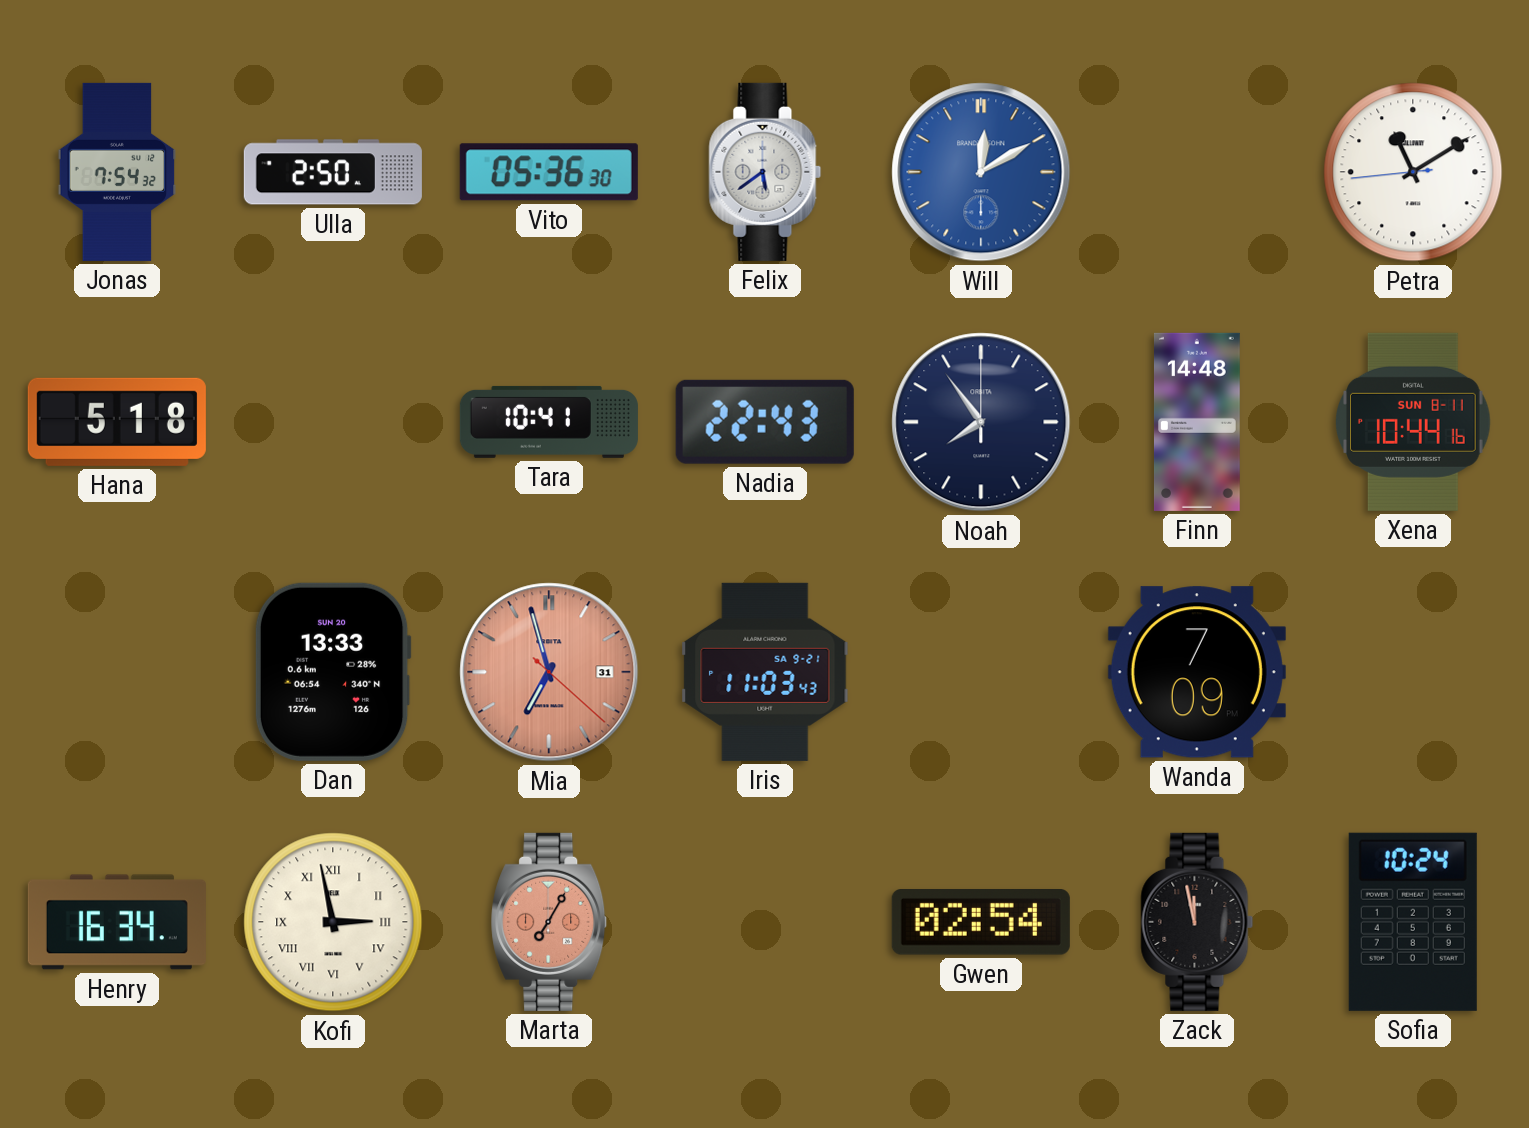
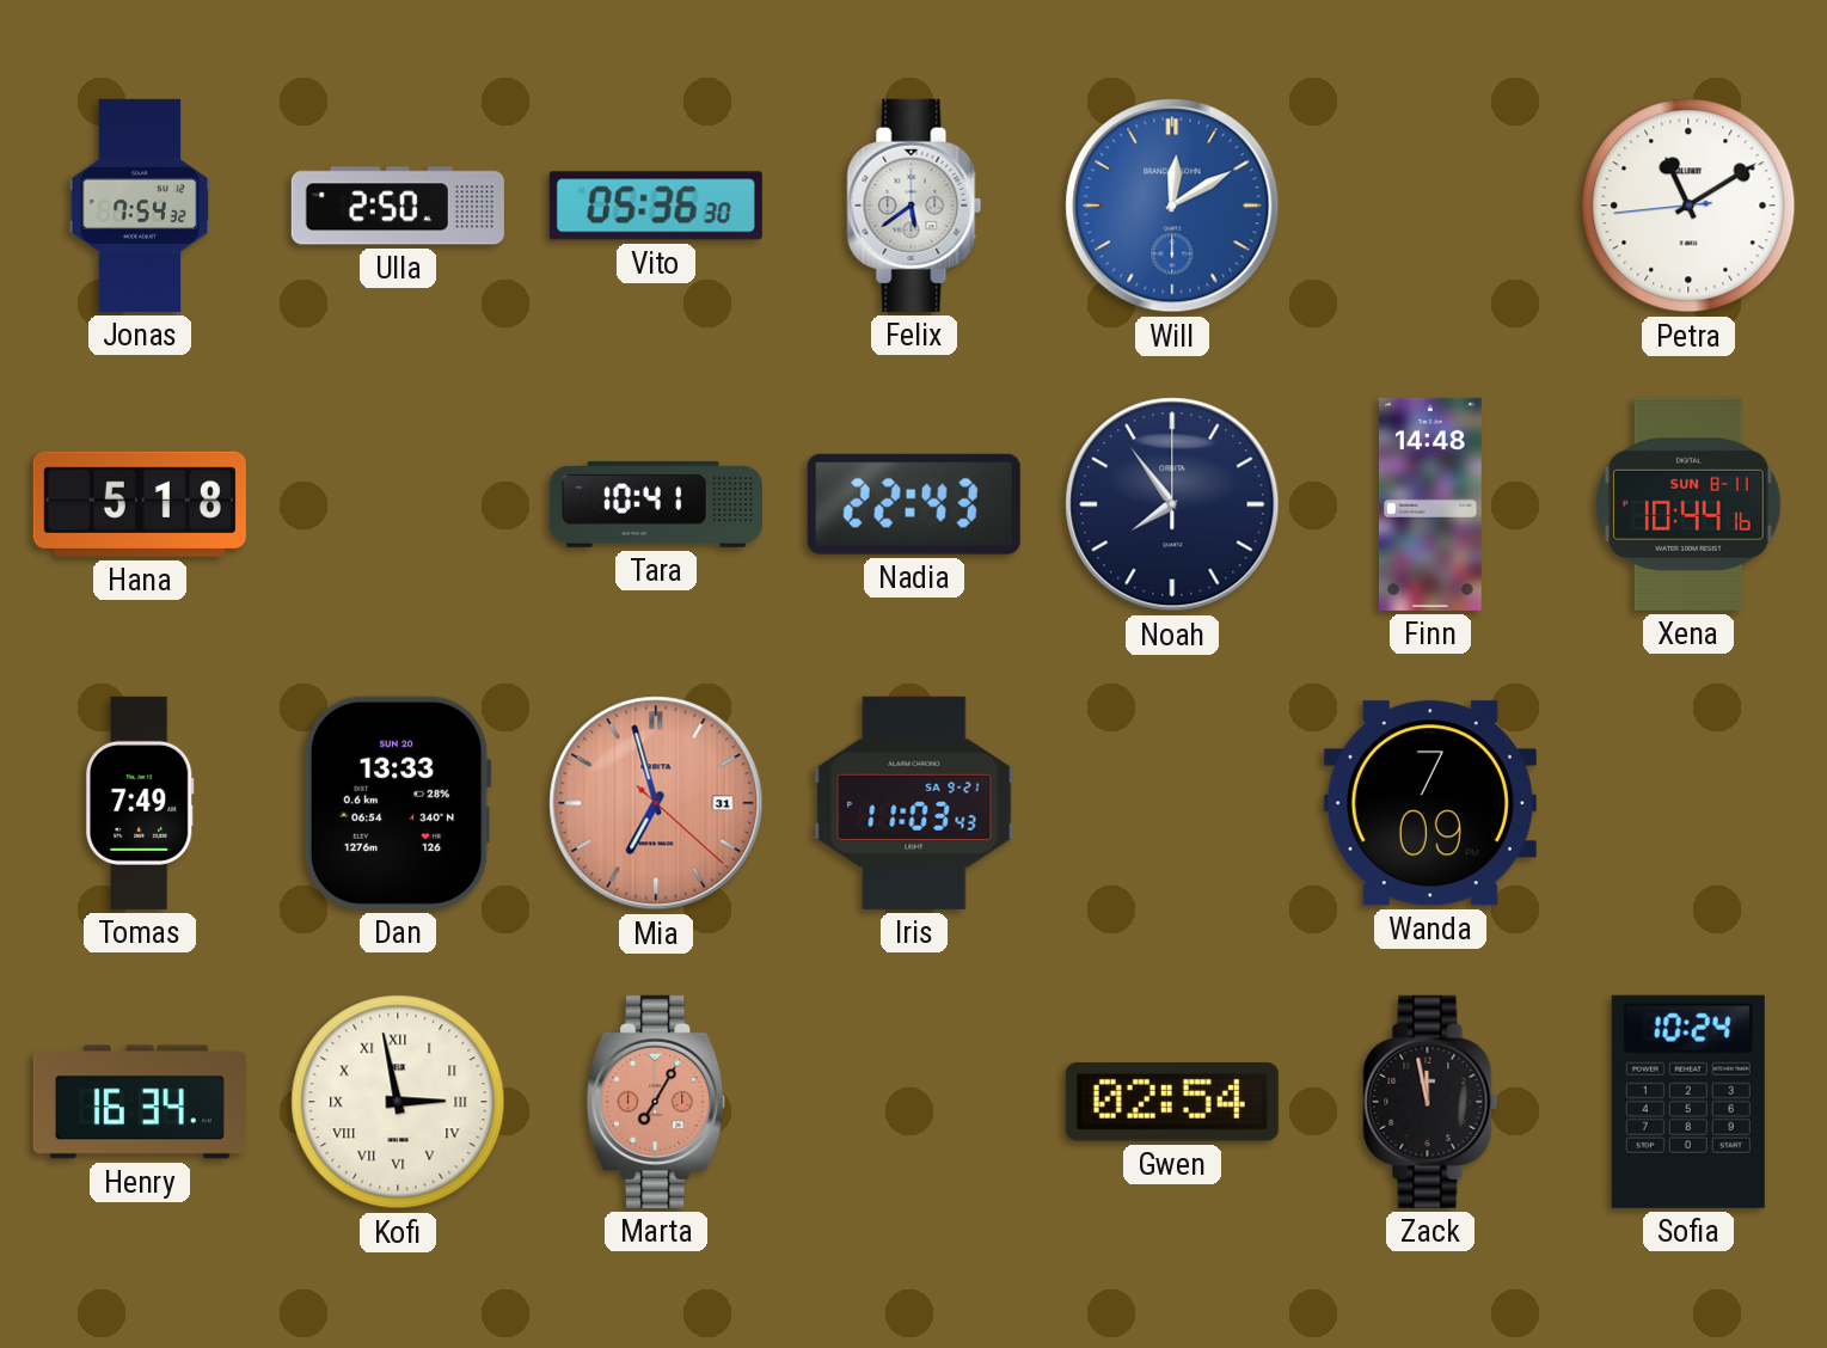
Tomas: none -> 7:49 (140, 803)
